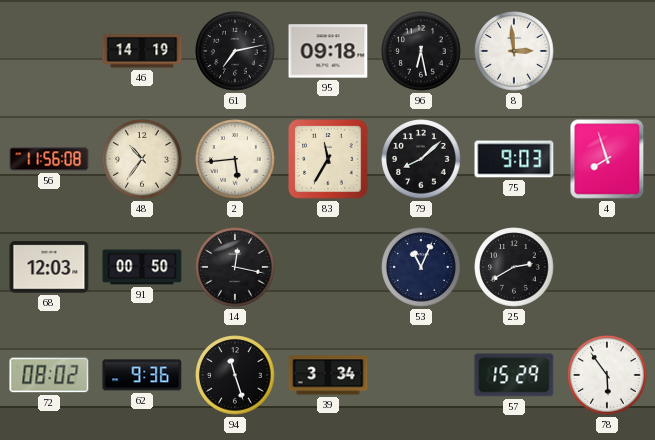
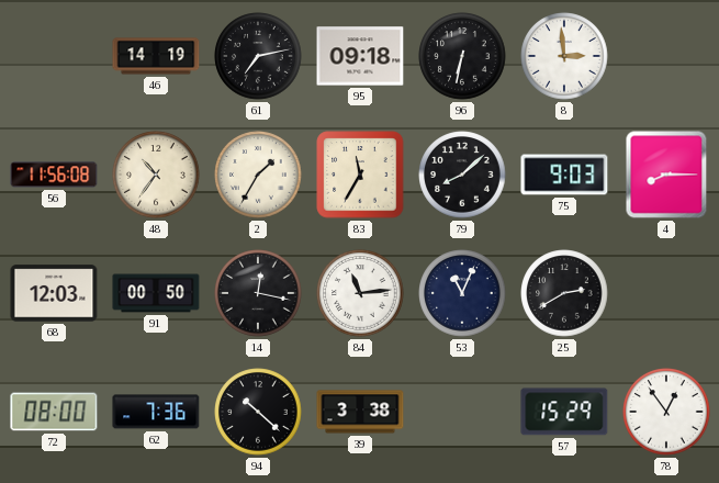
96: 6:28 -> 6:32 (462, 56)
2: 5:44 -> 1:35 (258, 175)
4: 7:57 -> 8:15 (666, 175)
84: none -> 11:14 (360, 293)
72: 08:02 -> 08:00 (54, 412)
62: 9:36 -> 7:36 (156, 412)
94: 11:27 -> 10:22 (258, 412)
39: 3:34 -> 3:38 (360, 412)
78: 5:54 -> 12:54 (666, 412)
